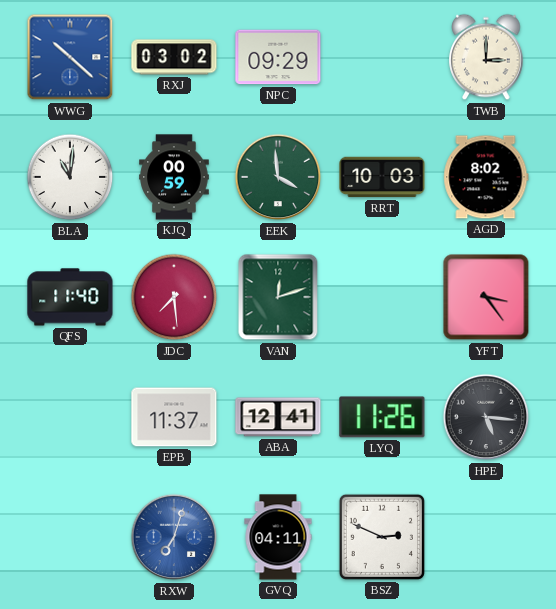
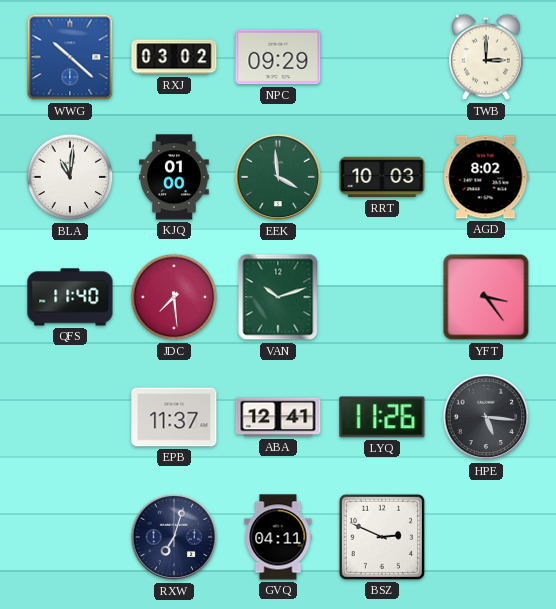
KJQ: 00:59 -> 01:00 (174, 177)
VAN: 12:12 -> 10:12 (278, 297)
RXW dial: blue -> navy (174, 537)
